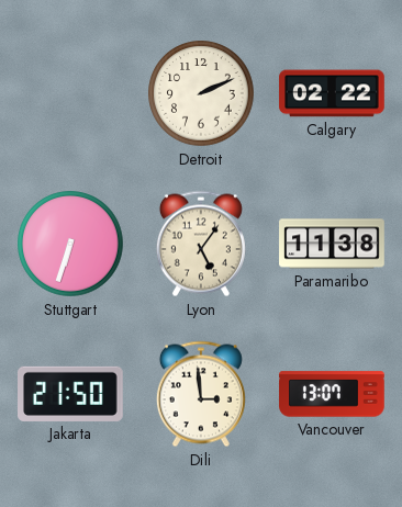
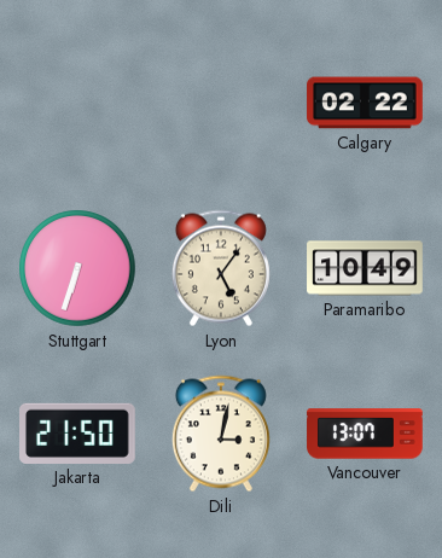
Detroit: 2:11 -> none (201, 93)
Paramaribo: 11:38 -> 10:49 (365, 268)
Dili: 2:59 -> 3:02 (221, 434)
